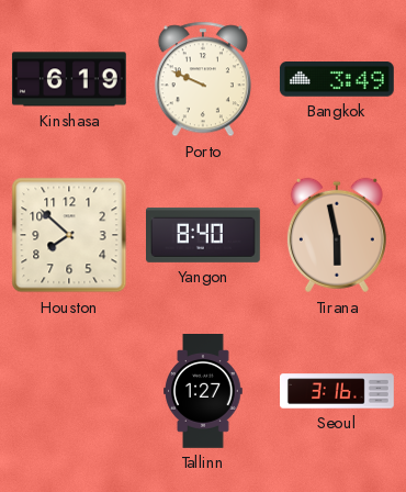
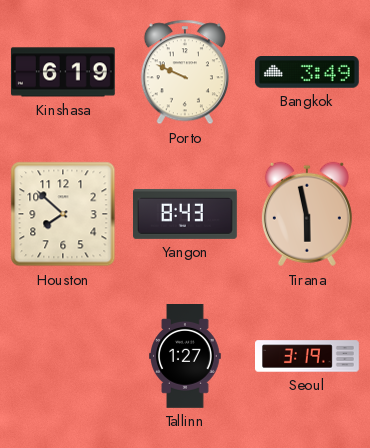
Yangon: 8:40 -> 8:43 (186, 214)
Seoul: 3:16 -> 3:19 (307, 356)
